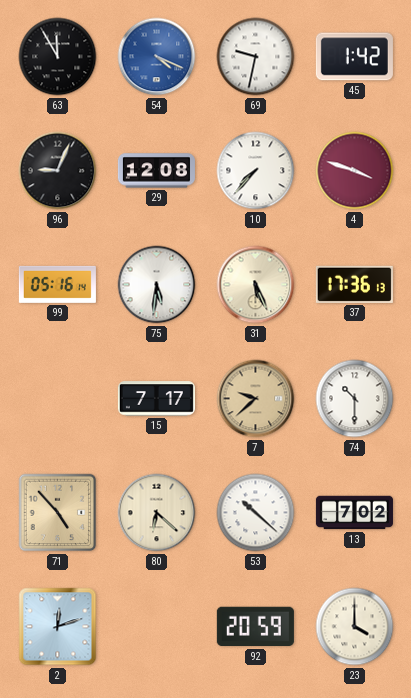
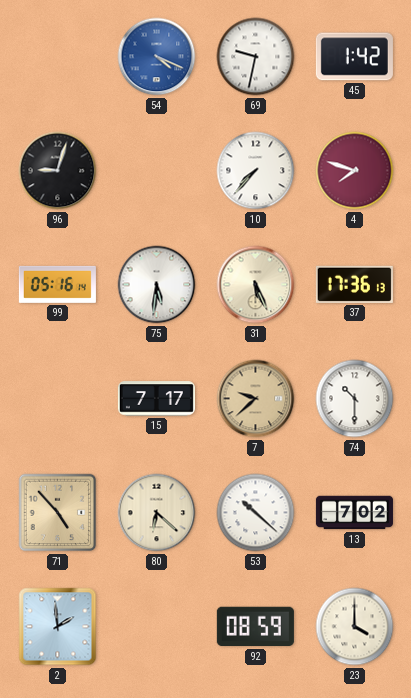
63: 11:55 -> none (58, 57)
96: 9:04 -> 9:03 (58, 171)
29: 12:08 -> none (156, 171)
4: 3:48 -> 7:48 (355, 171)
2: 12:12 -> 1:59 (58, 627)
92: 20:59 -> 08:59 (255, 627)
